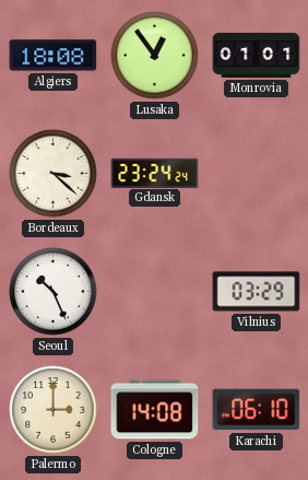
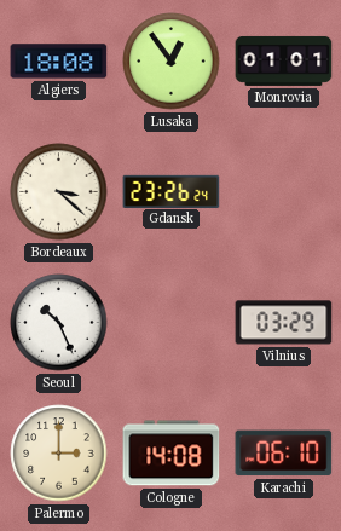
Gdansk: 23:24 -> 23:26 (172, 191)
